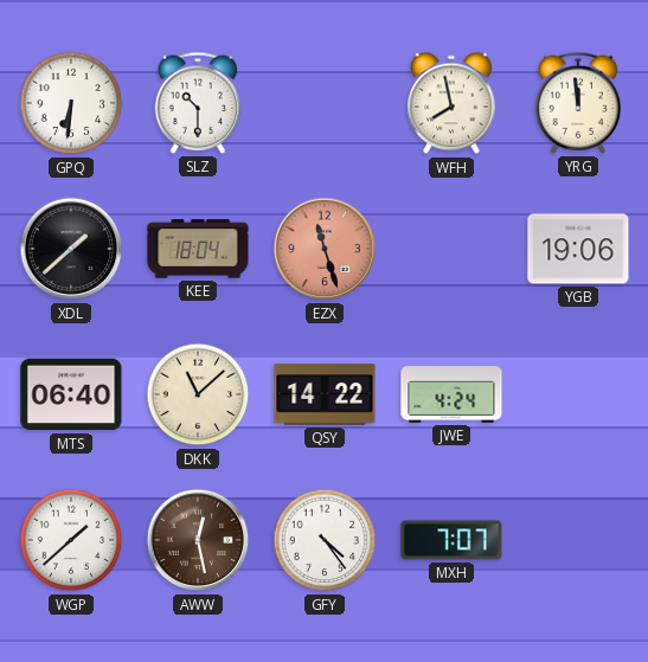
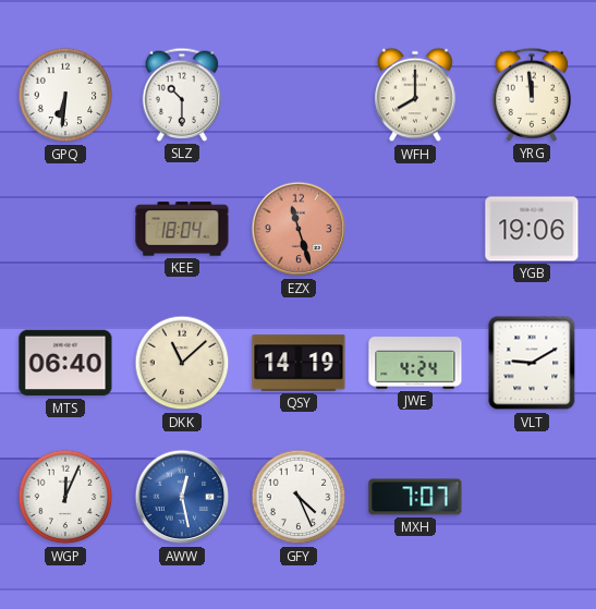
WFH: 7:58 -> 8:00 (415, 95)
XDL: 1:38 -> none (71, 249)
QSY: 14:22 -> 14:19 (299, 363)
VLT: none -> 9:10 (532, 363)
WGP: 1:38 -> 12:04 (65, 497)
AWW dial: brown -> blue (182, 497)
GFY: 4:24 -> 4:26 (299, 497)
